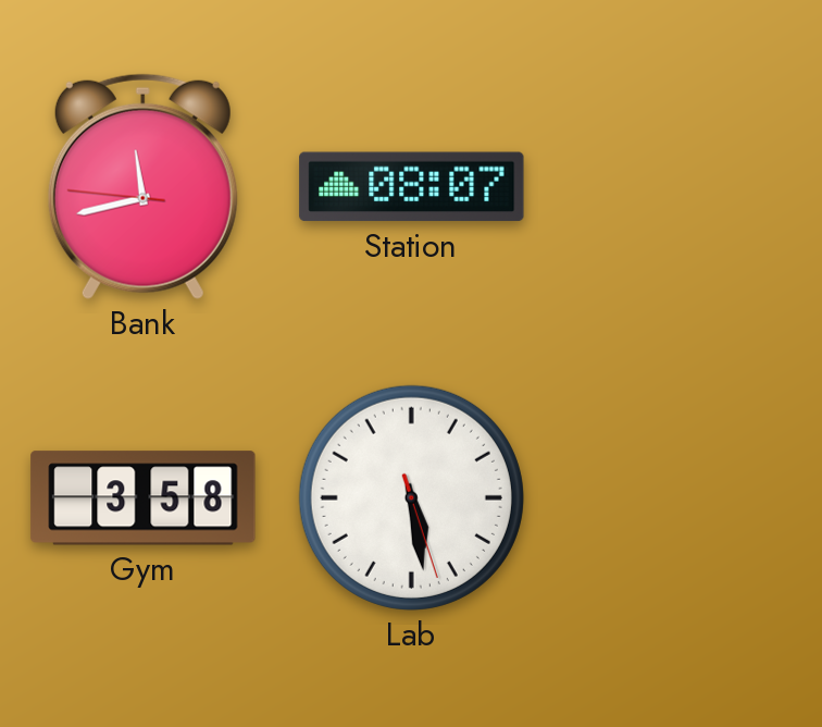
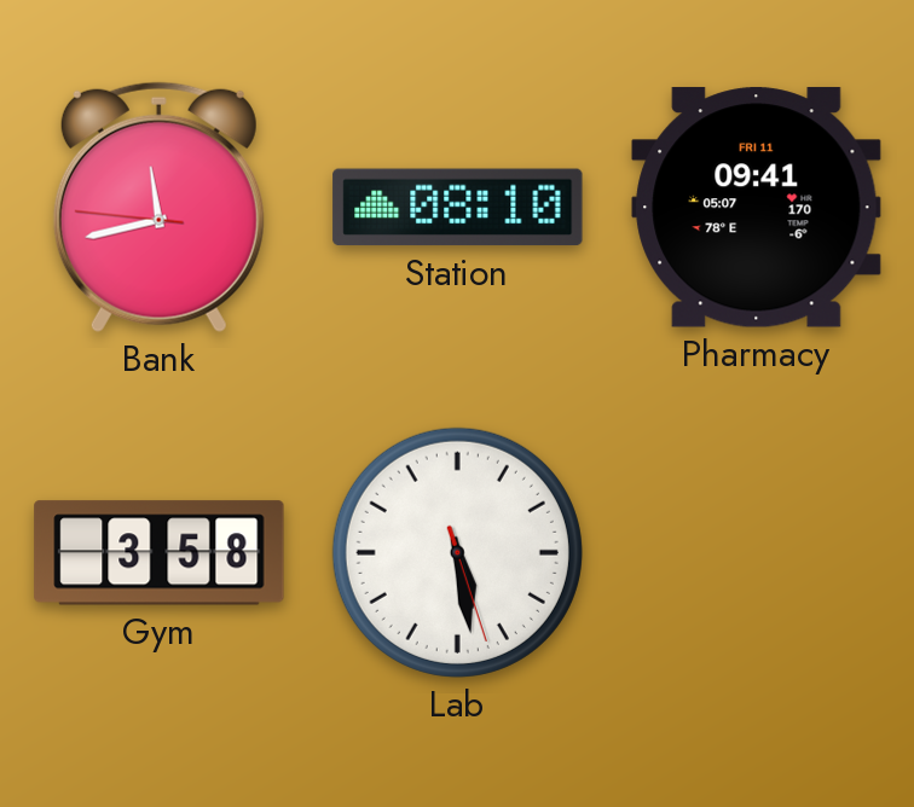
Station: 08:07 -> 08:10 (458, 208)
Pharmacy: none -> 09:41 (757, 208)
